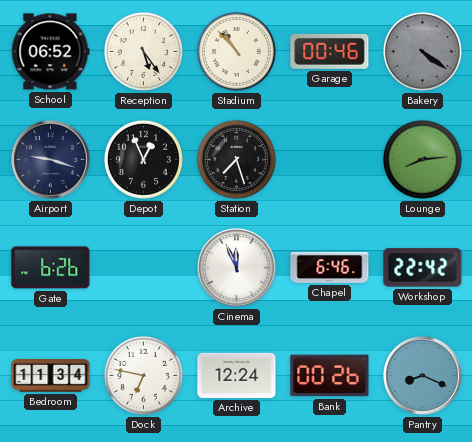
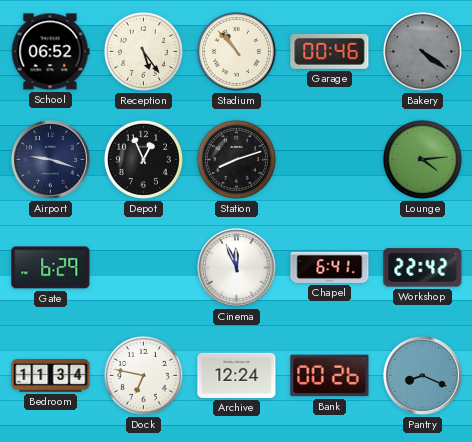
Station: 7:27 -> 8:12 (236, 159)
Lounge: 8:14 -> 4:14 (422, 159)
Gate: 6:26 -> 6:29 (51, 268)
Chapel: 6:46 -> 6:41 (330, 267)
